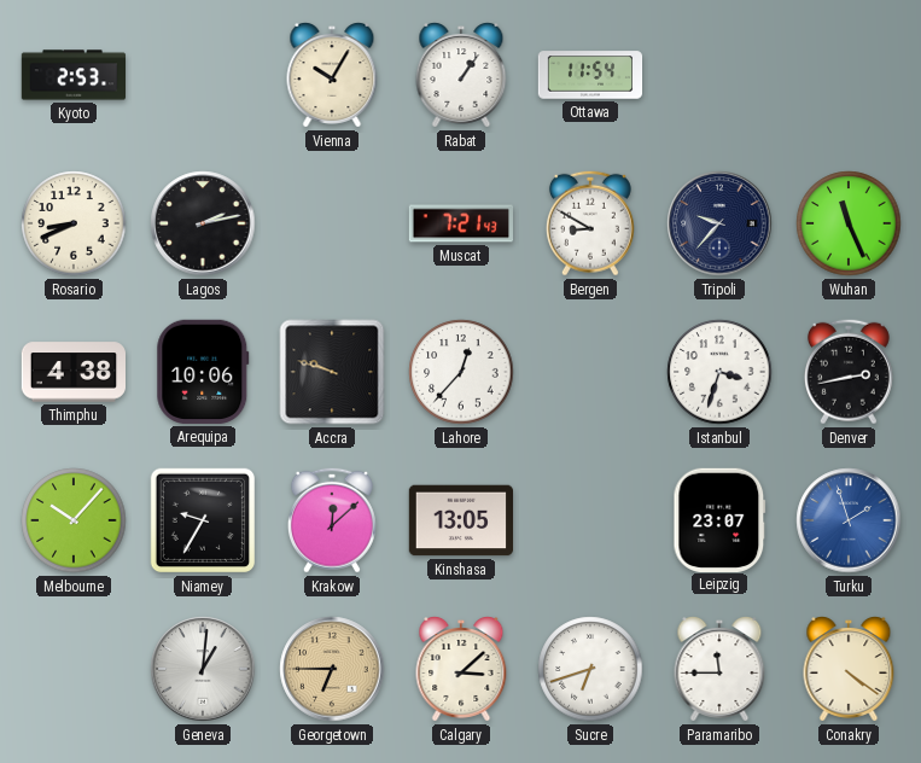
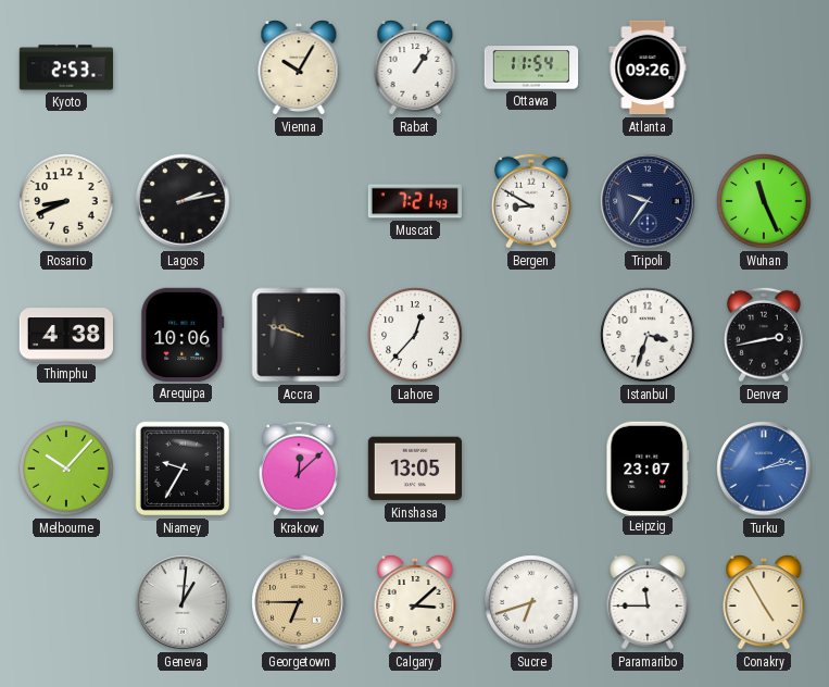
Atlanta: none -> 09:26 (648, 67)
Tripoli: 9:37 -> 9:36 (648, 201)
Turku: 1:57 -> 2:13 (764, 469)
Conakry: 4:21 -> 4:55 (764, 603)
